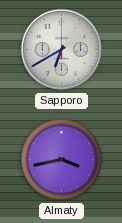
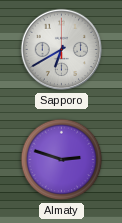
Almaty: 3:43 -> 2:48 (62, 160)
